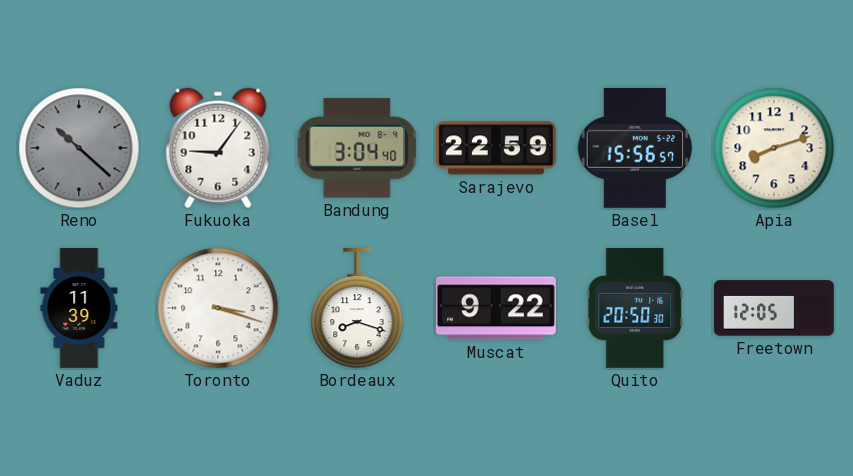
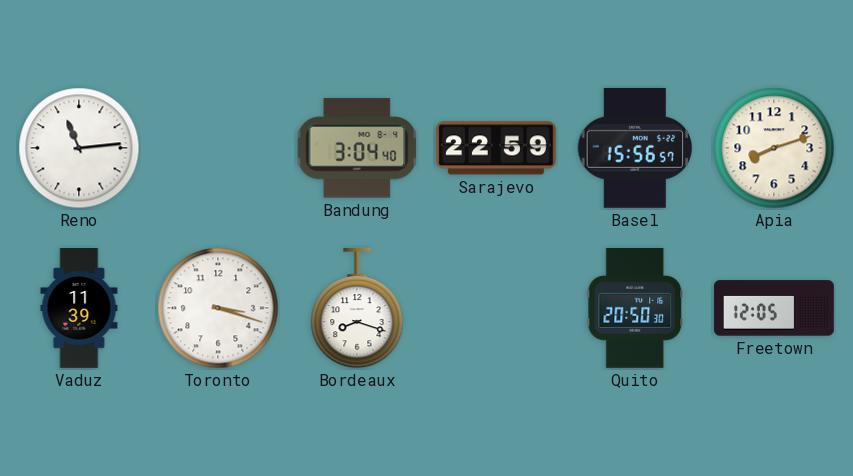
Reno: 10:22 -> 11:14 (79, 148)
Reno dial: grey -> white (79, 148)
Fukuoka: 9:06 -> none (218, 148)
Muscat: 9:22 -> none (496, 308)
